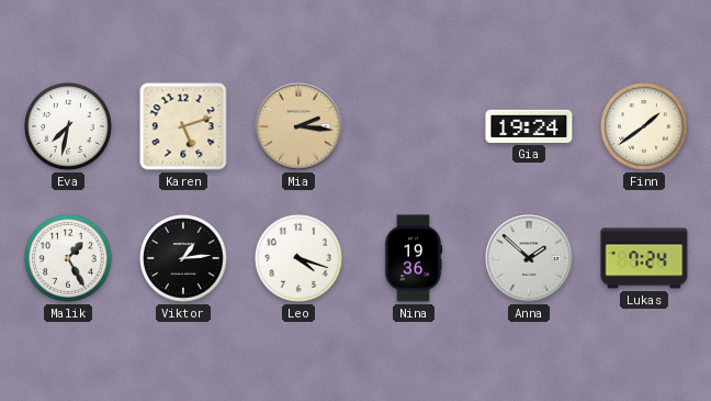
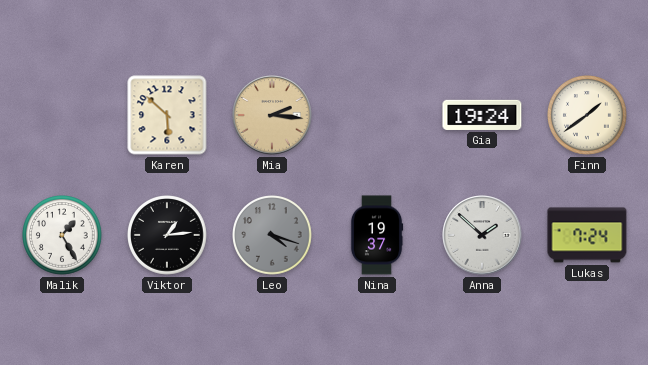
Eva: 7:32 -> none (69, 127)
Karen: 5:12 -> 5:52 (167, 115)
Leo dial: white -> grey (273, 236)
Nina: 19:36 -> 19:37 (377, 235)
